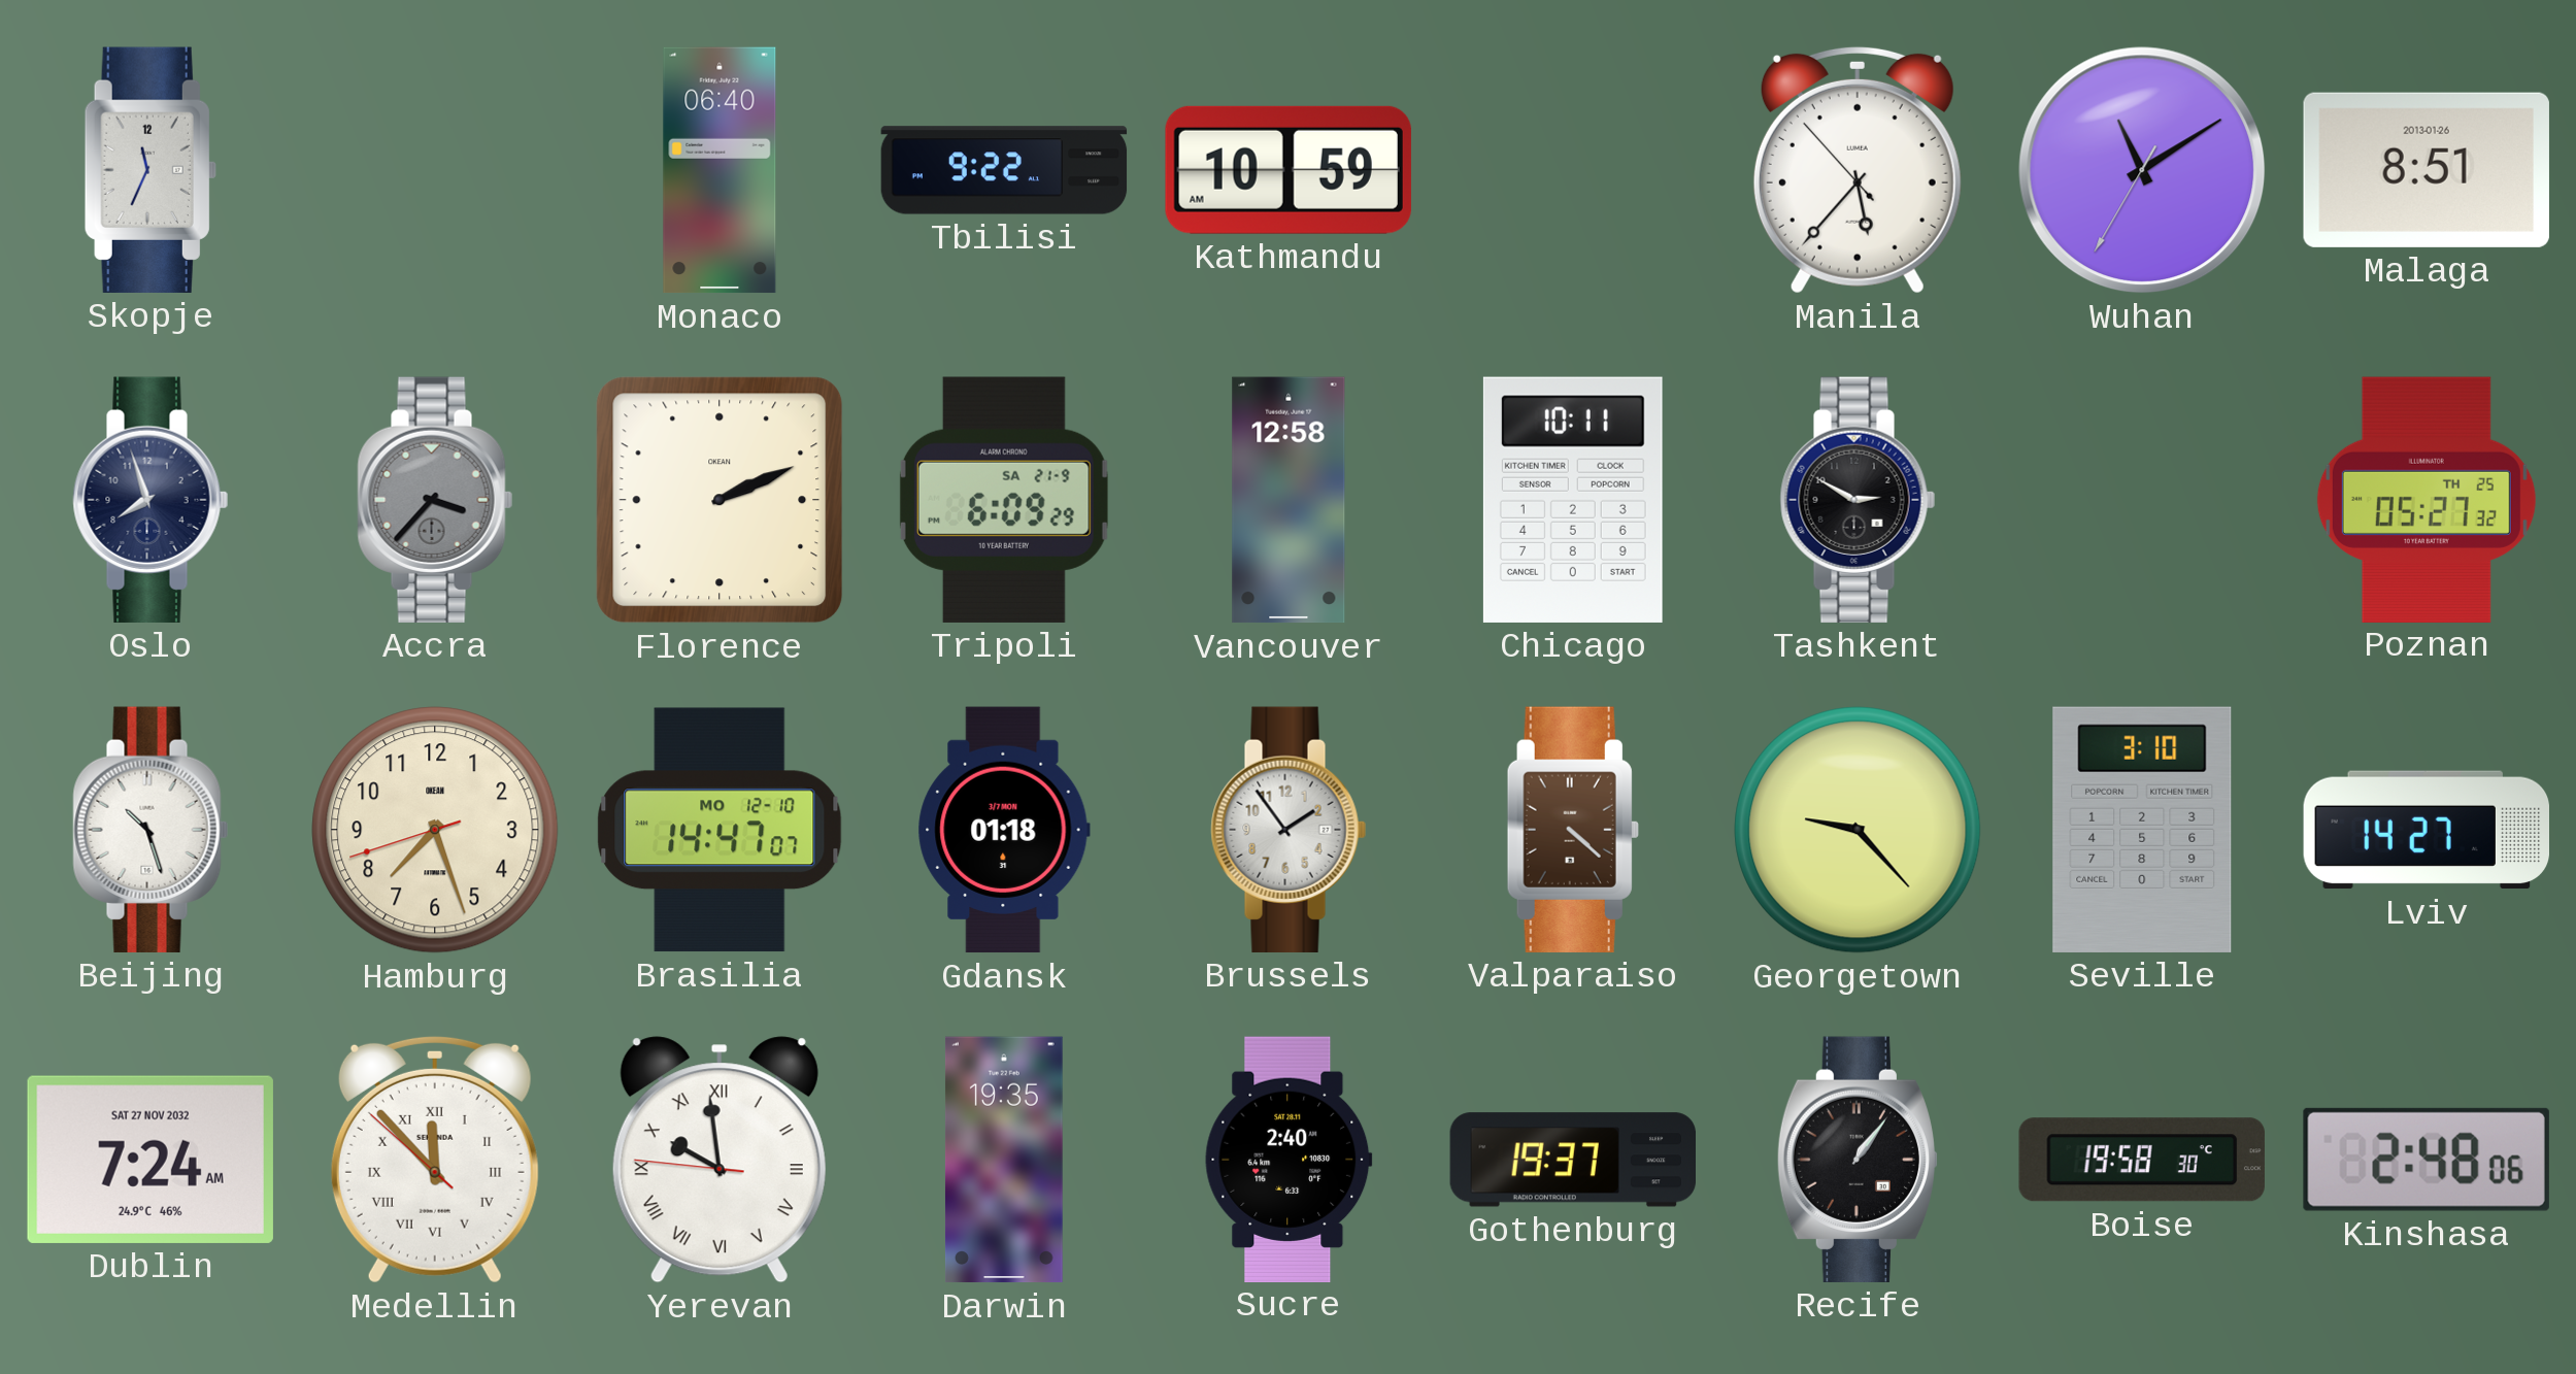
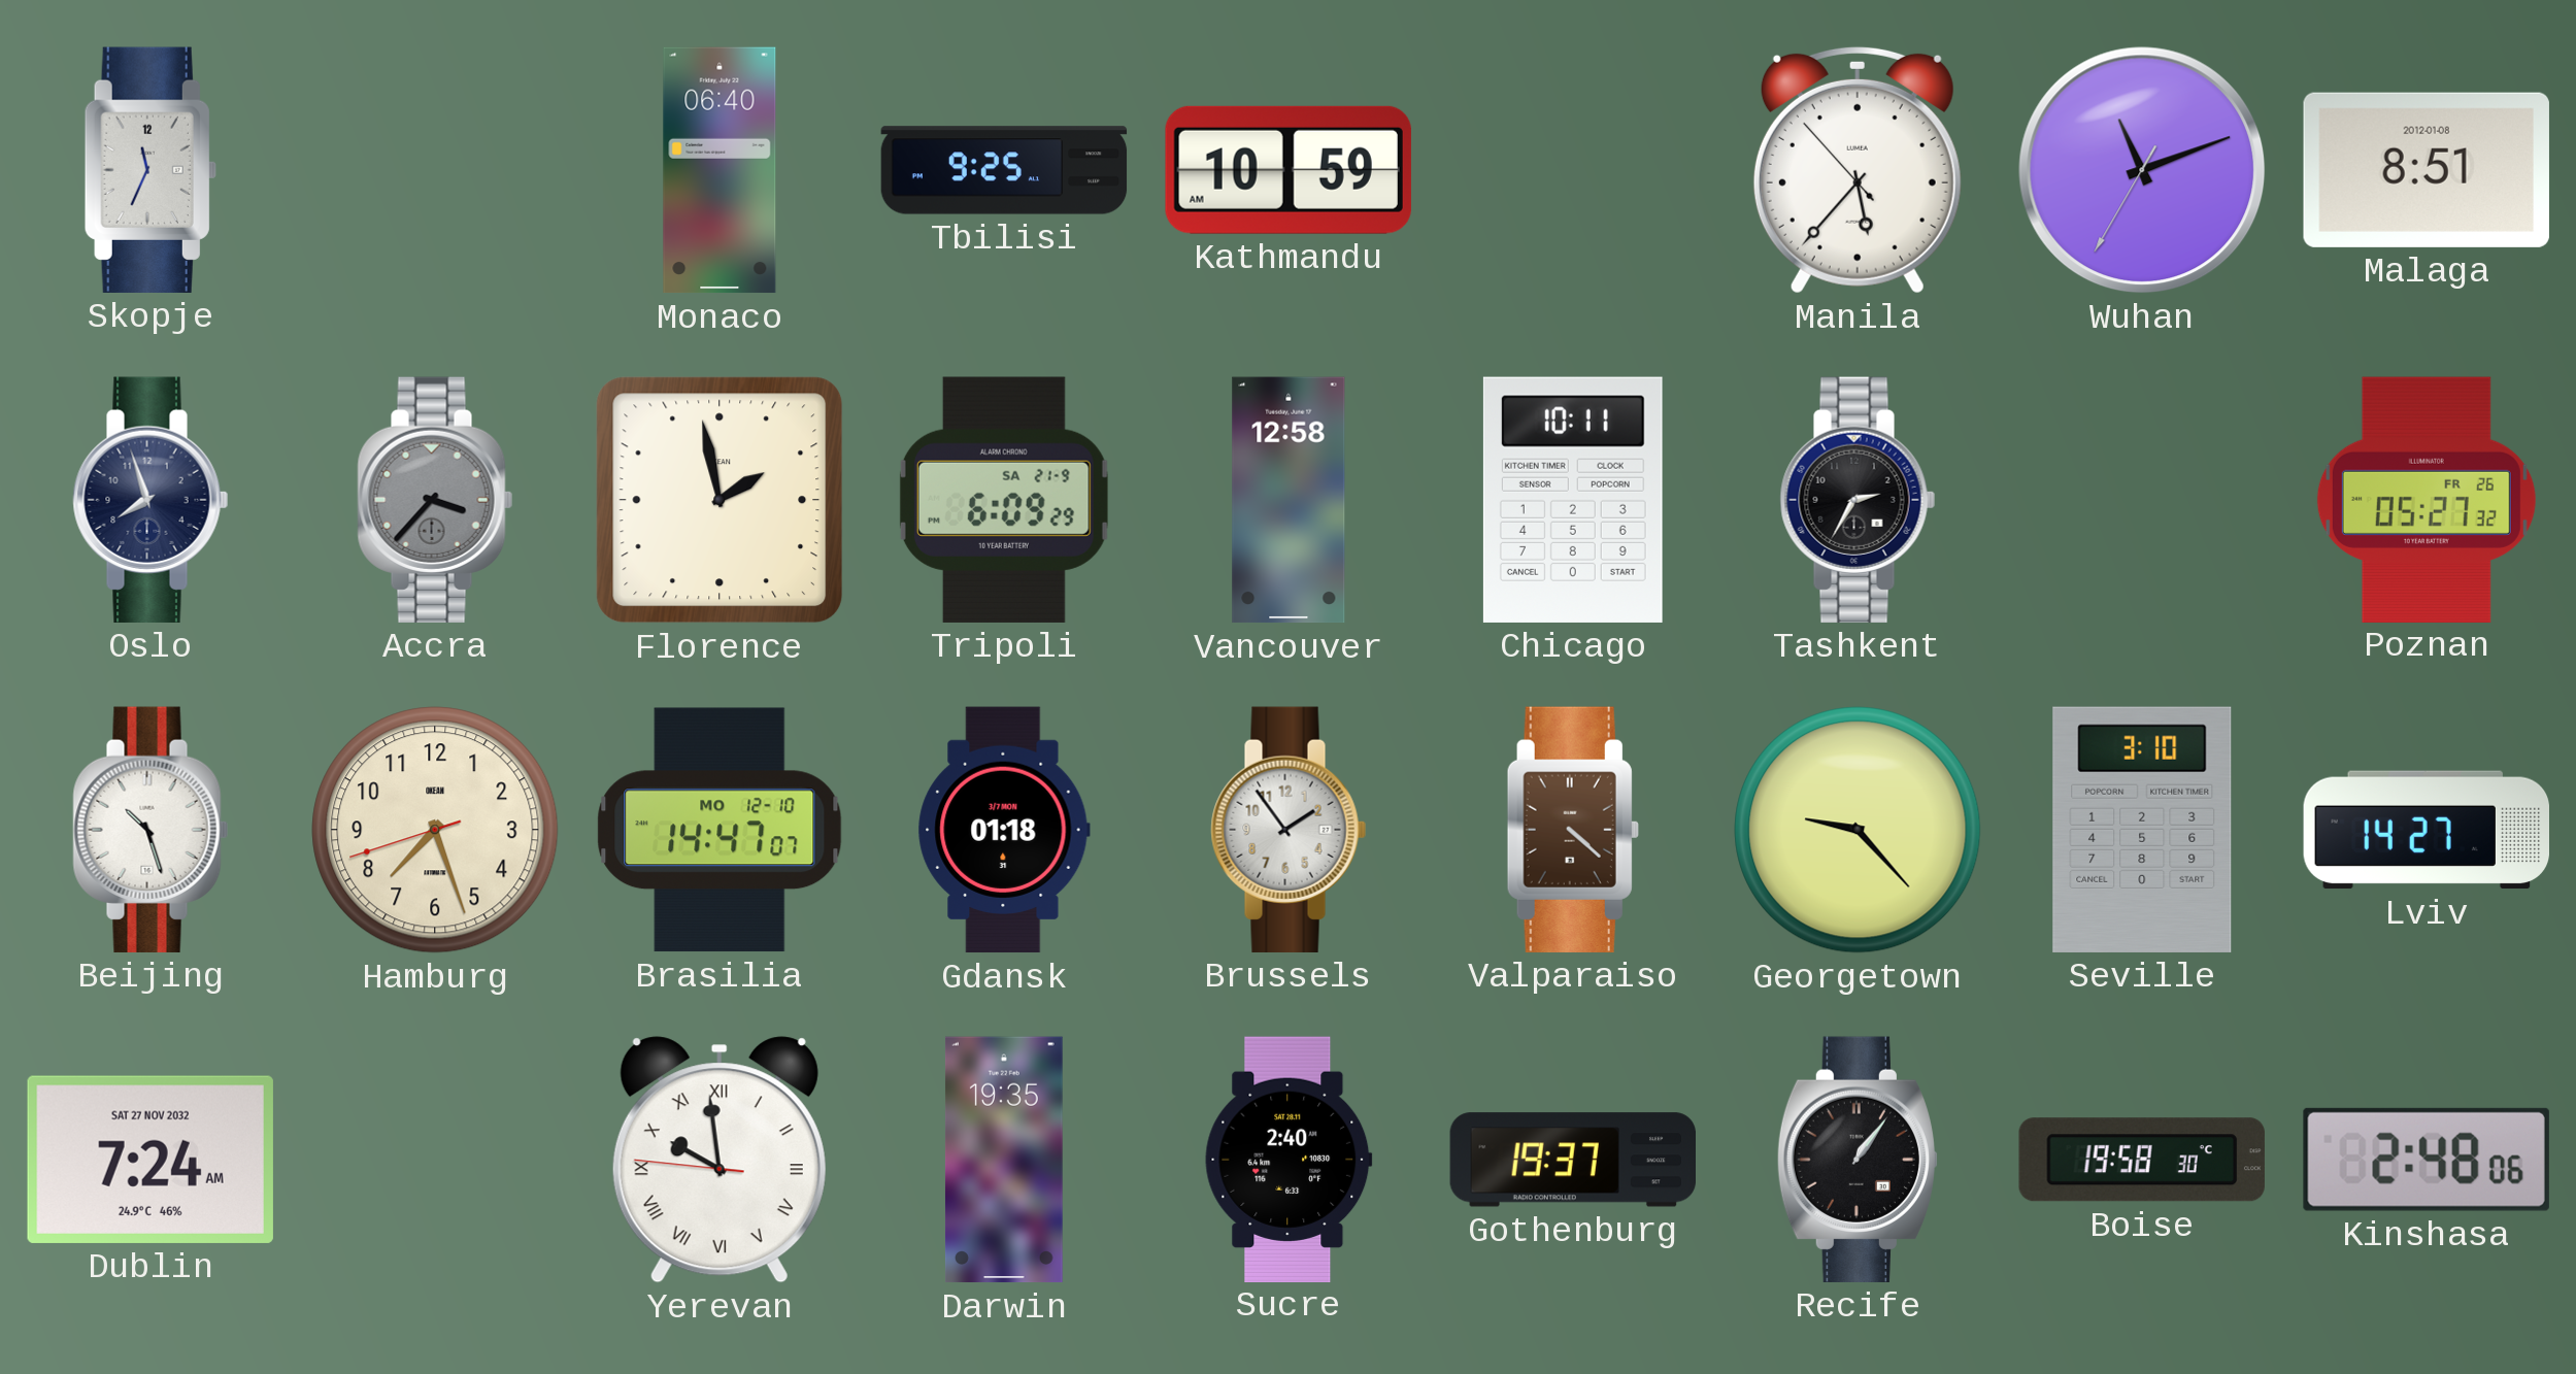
Tbilisi: 9:22 -> 9:25 (1004, 170)
Wuhan: 11:09 -> 11:11 (2142, 170)
Malaga date: 2013-01-26 -> 2012-01-08 (2427, 170)
Florence: 2:11 -> 1:58 (720, 500)
Tashkent: 2:50 -> 2:35 (1858, 500)
Poznan date: TH 25 -> FR 26 (2427, 499)
Medellin: 11:52 -> none (435, 1160)
